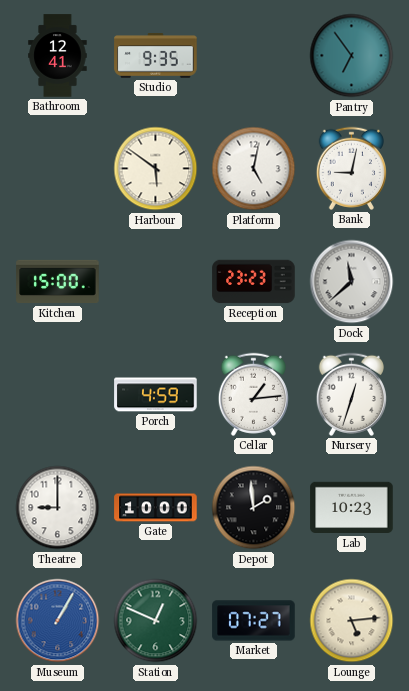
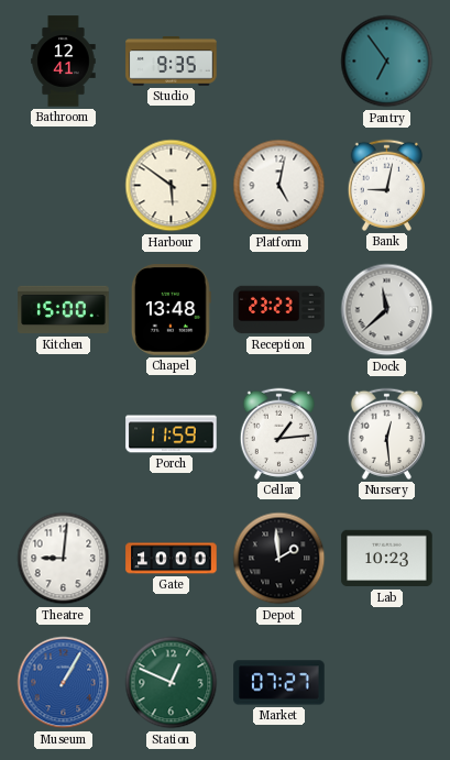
Chapel: none -> 13:48 (171, 310)
Porch: 4:59 -> 11:59 (172, 434)
Nursery: 12:33 -> 12:29 (386, 433)
Theatre: 9:00 -> 9:01 (64, 559)
Lounge: 5:14 -> none (352, 621)
